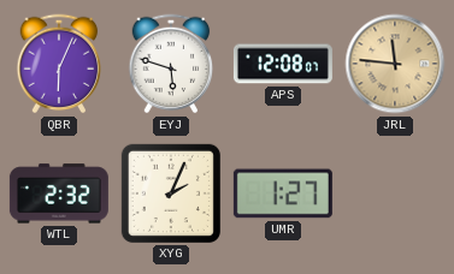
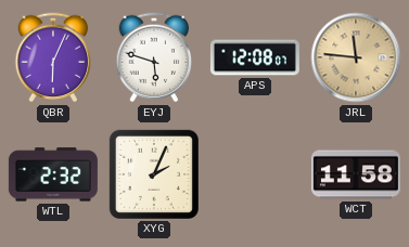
UMR: 1:27 -> none (283, 193)
WCT: none -> 11:58 (356, 174)
